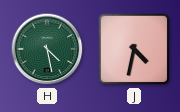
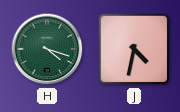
H: 4:28 -> 4:18 (47, 49)
